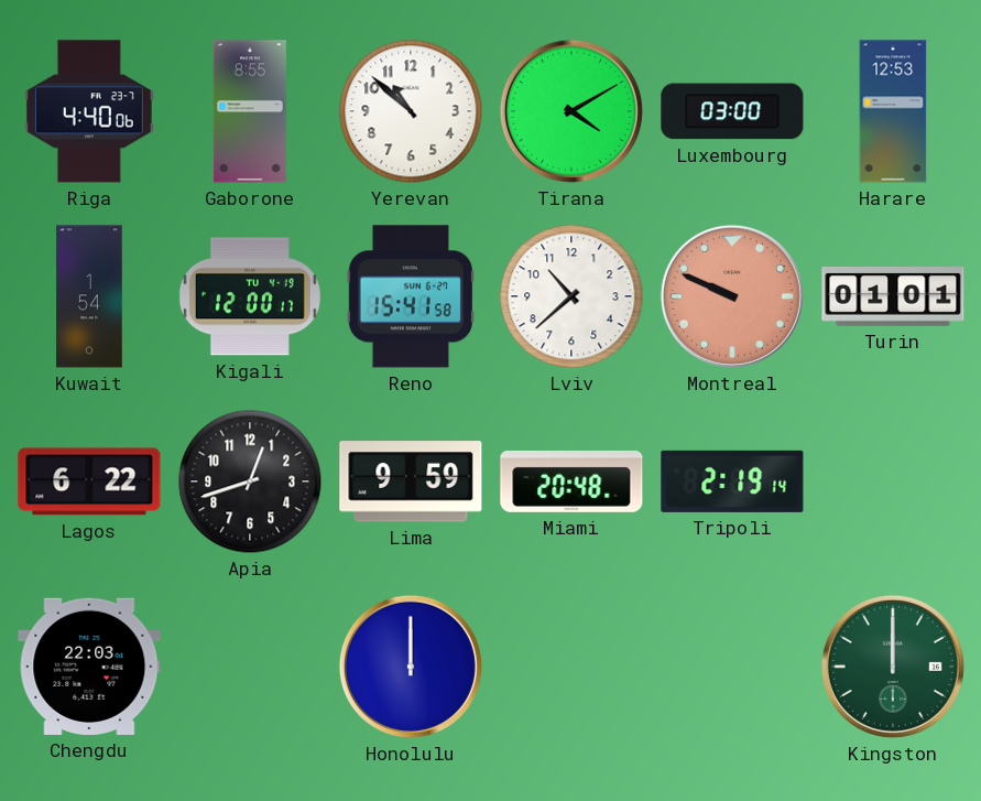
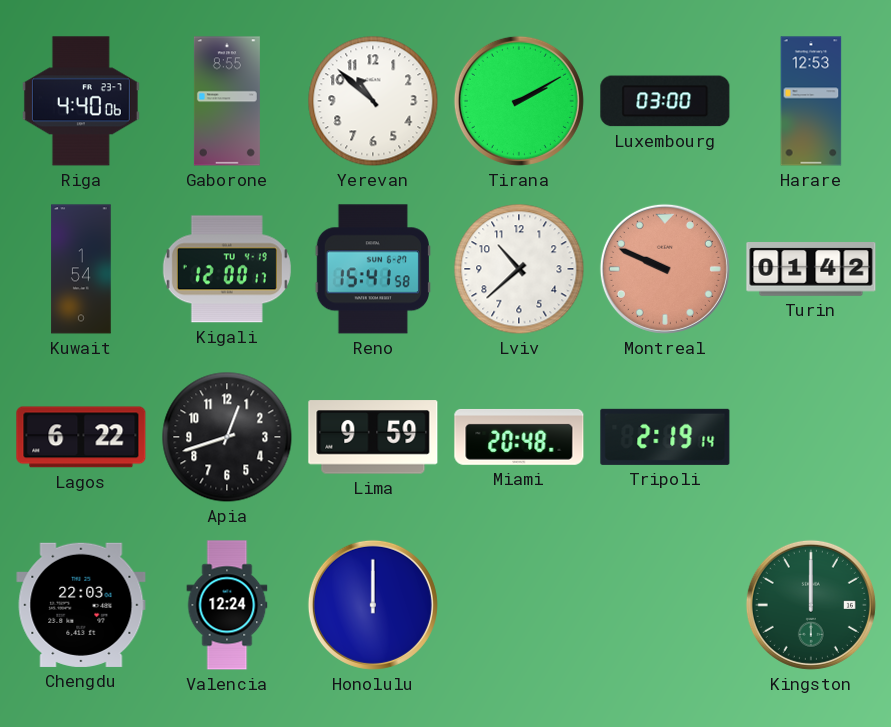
Tirana: 4:10 -> 2:10 (519, 101)
Turin: 01:01 -> 01:42 (811, 269)
Valencia: none -> 12:24 (227, 605)
